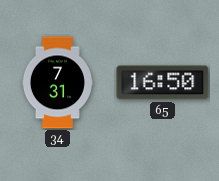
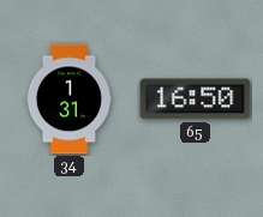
34: 7:31 -> 1:31 (68, 100)
